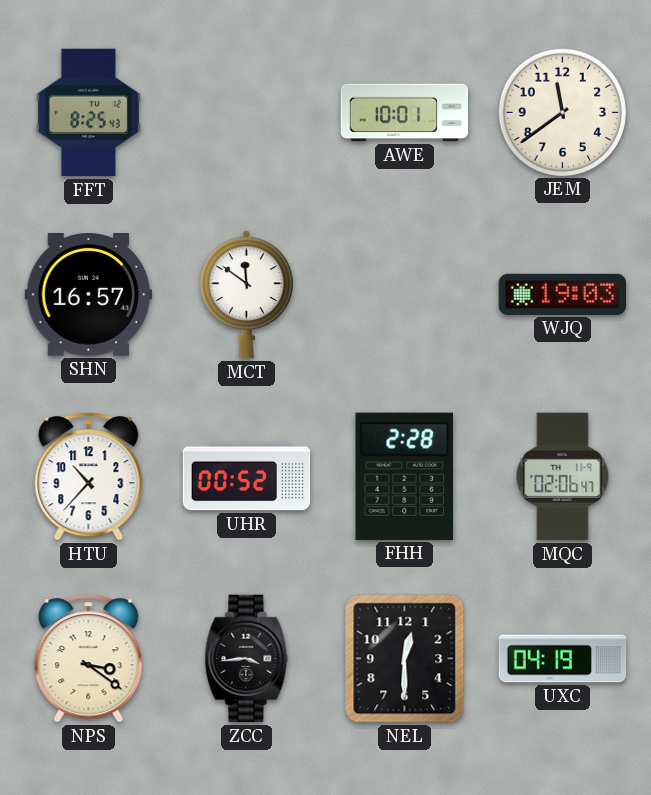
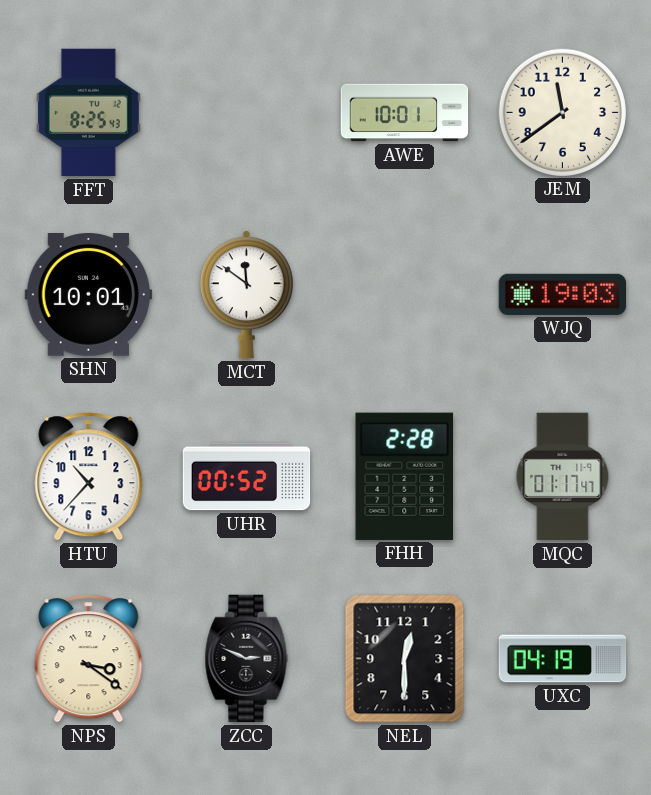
SHN: 16:57 -> 10:01 (89, 295)
MQC: 02:06 -> 01:17 (563, 477)
ZCC: 3:44 -> 2:49 (247, 659)
